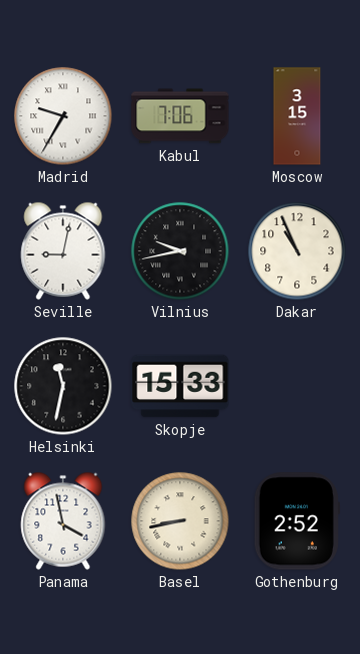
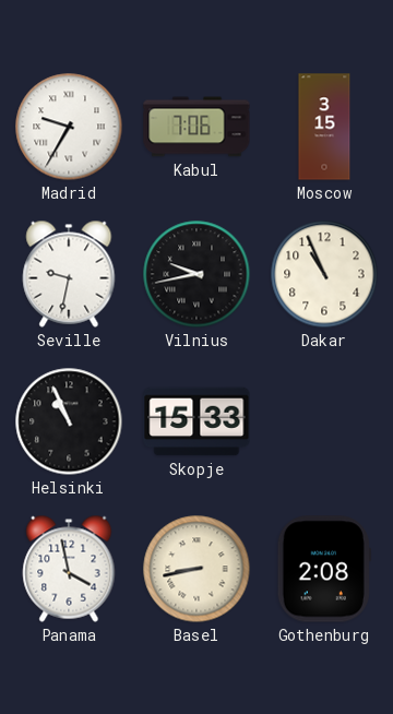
Seville: 9:02 -> 9:32 (69, 274)
Helsinki: 11:32 -> 10:56 (69, 421)
Gothenburg: 2:52 -> 2:08 (324, 569)
